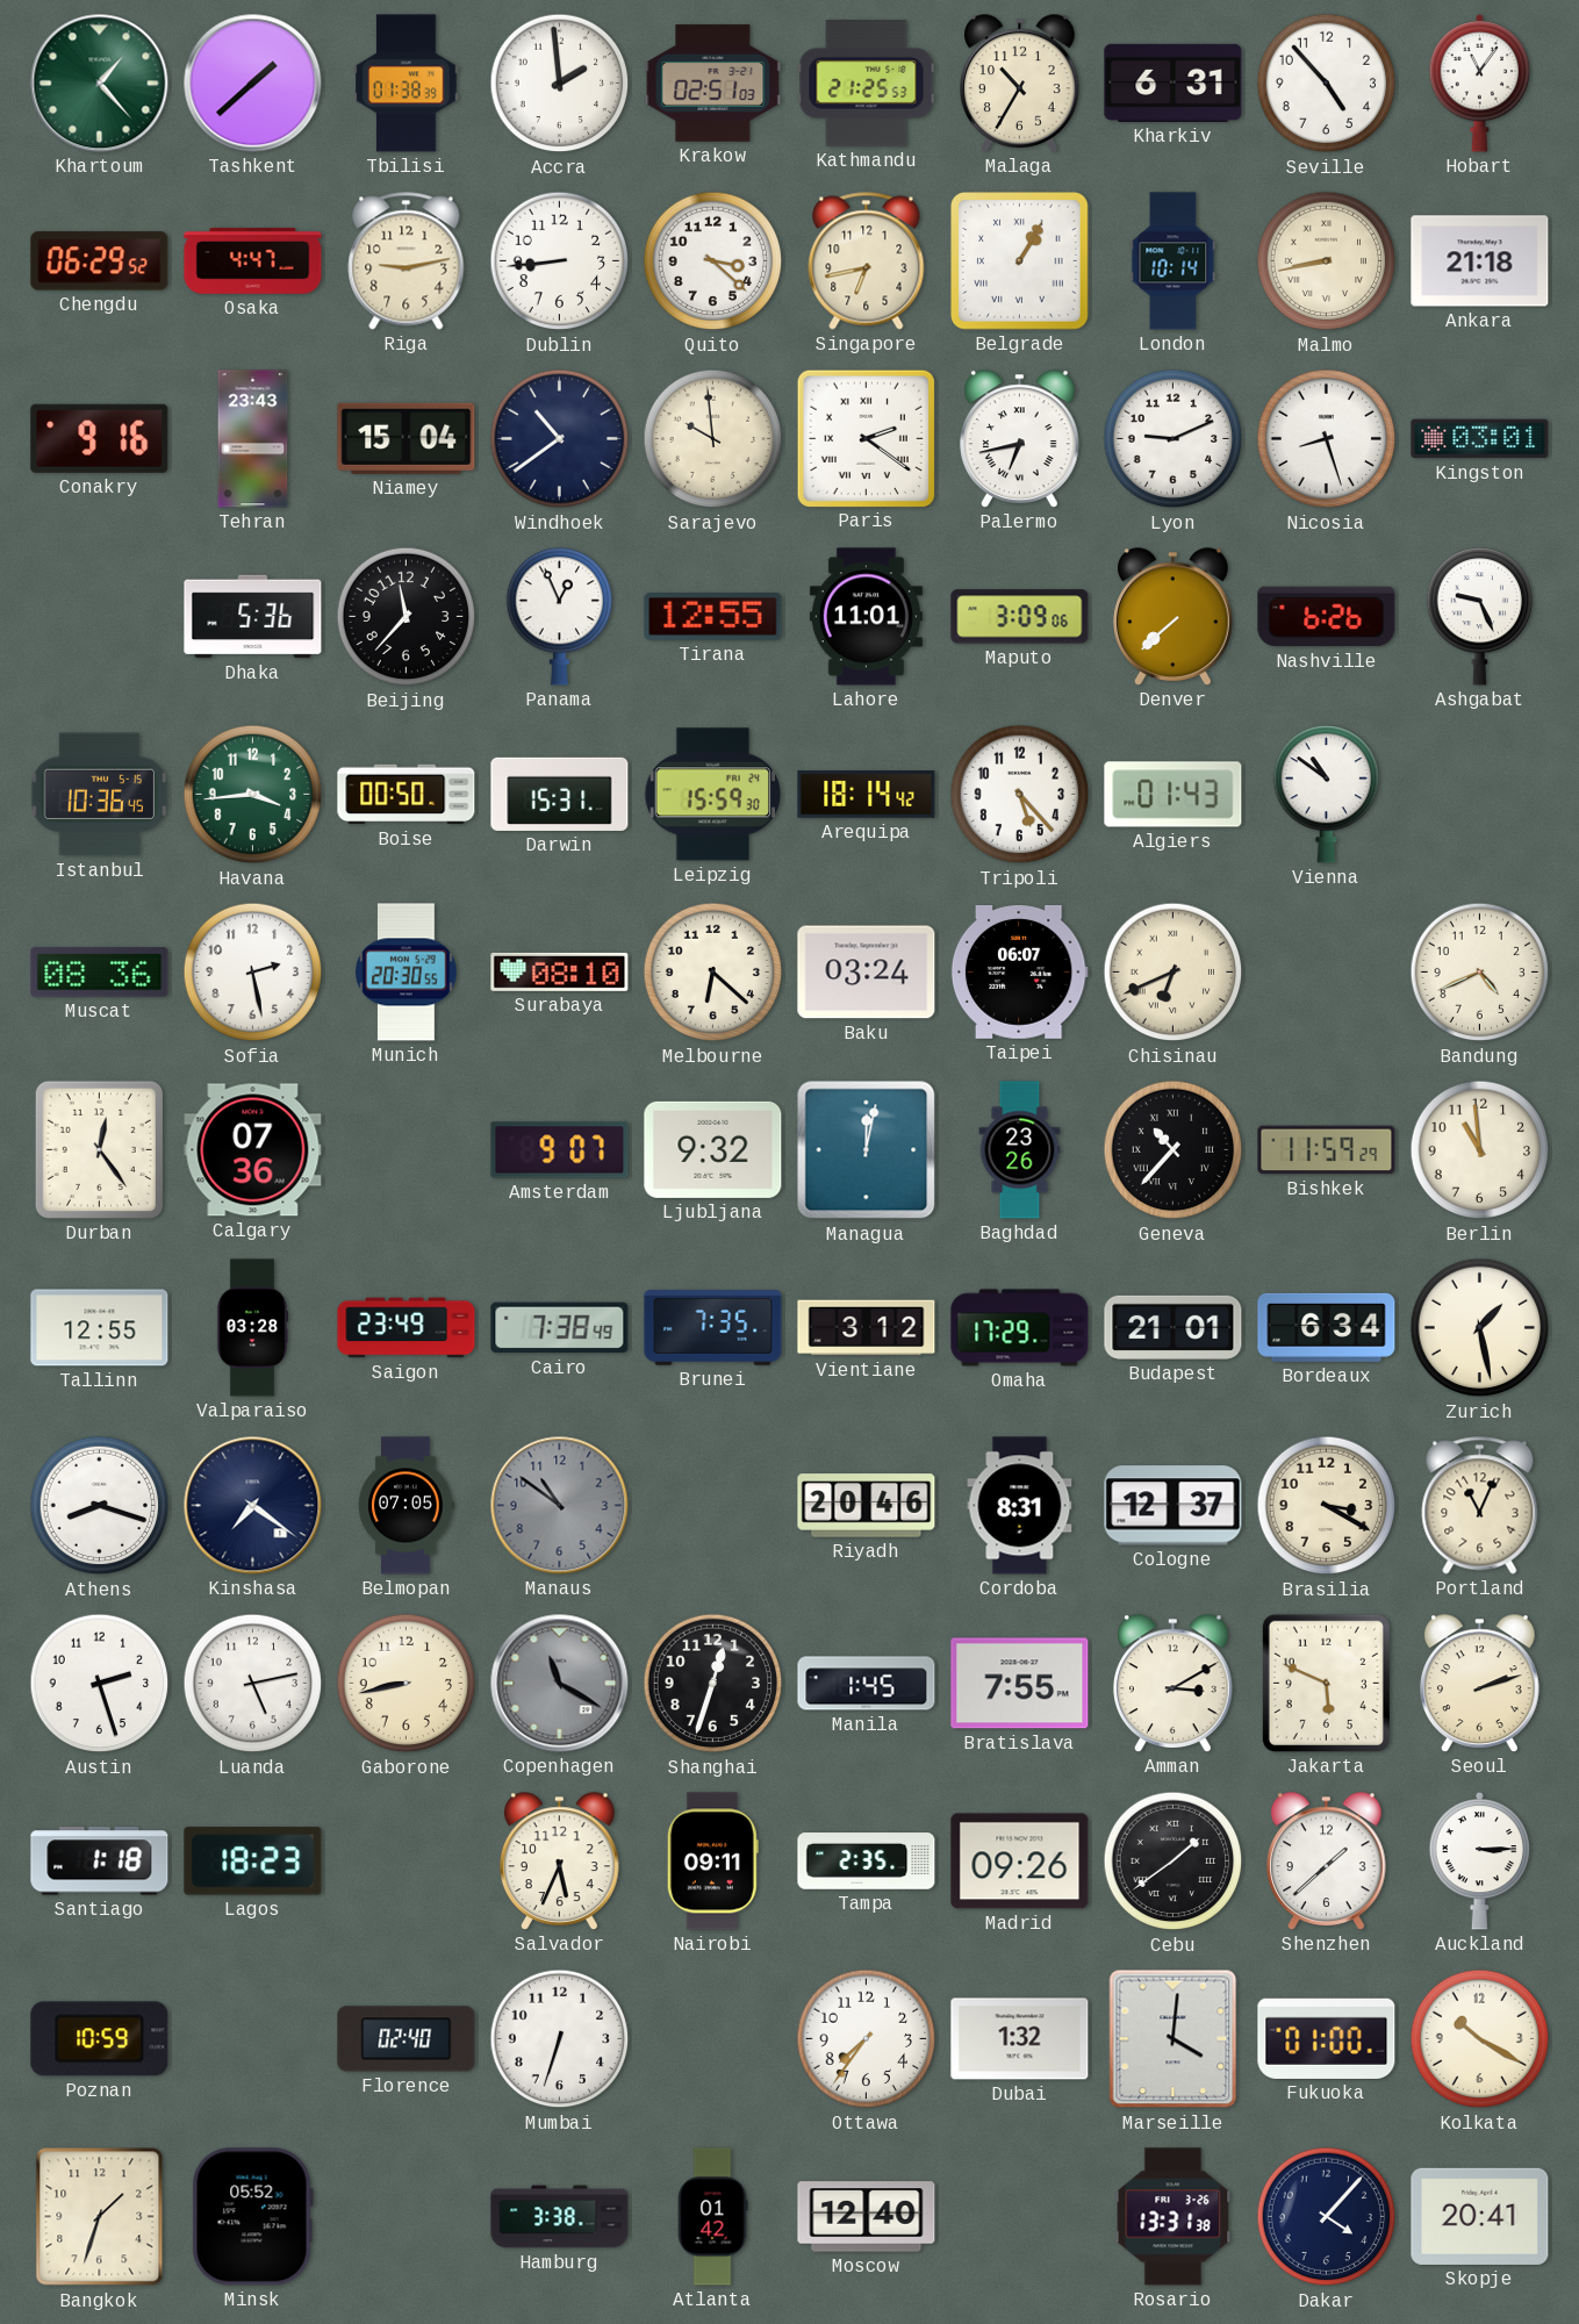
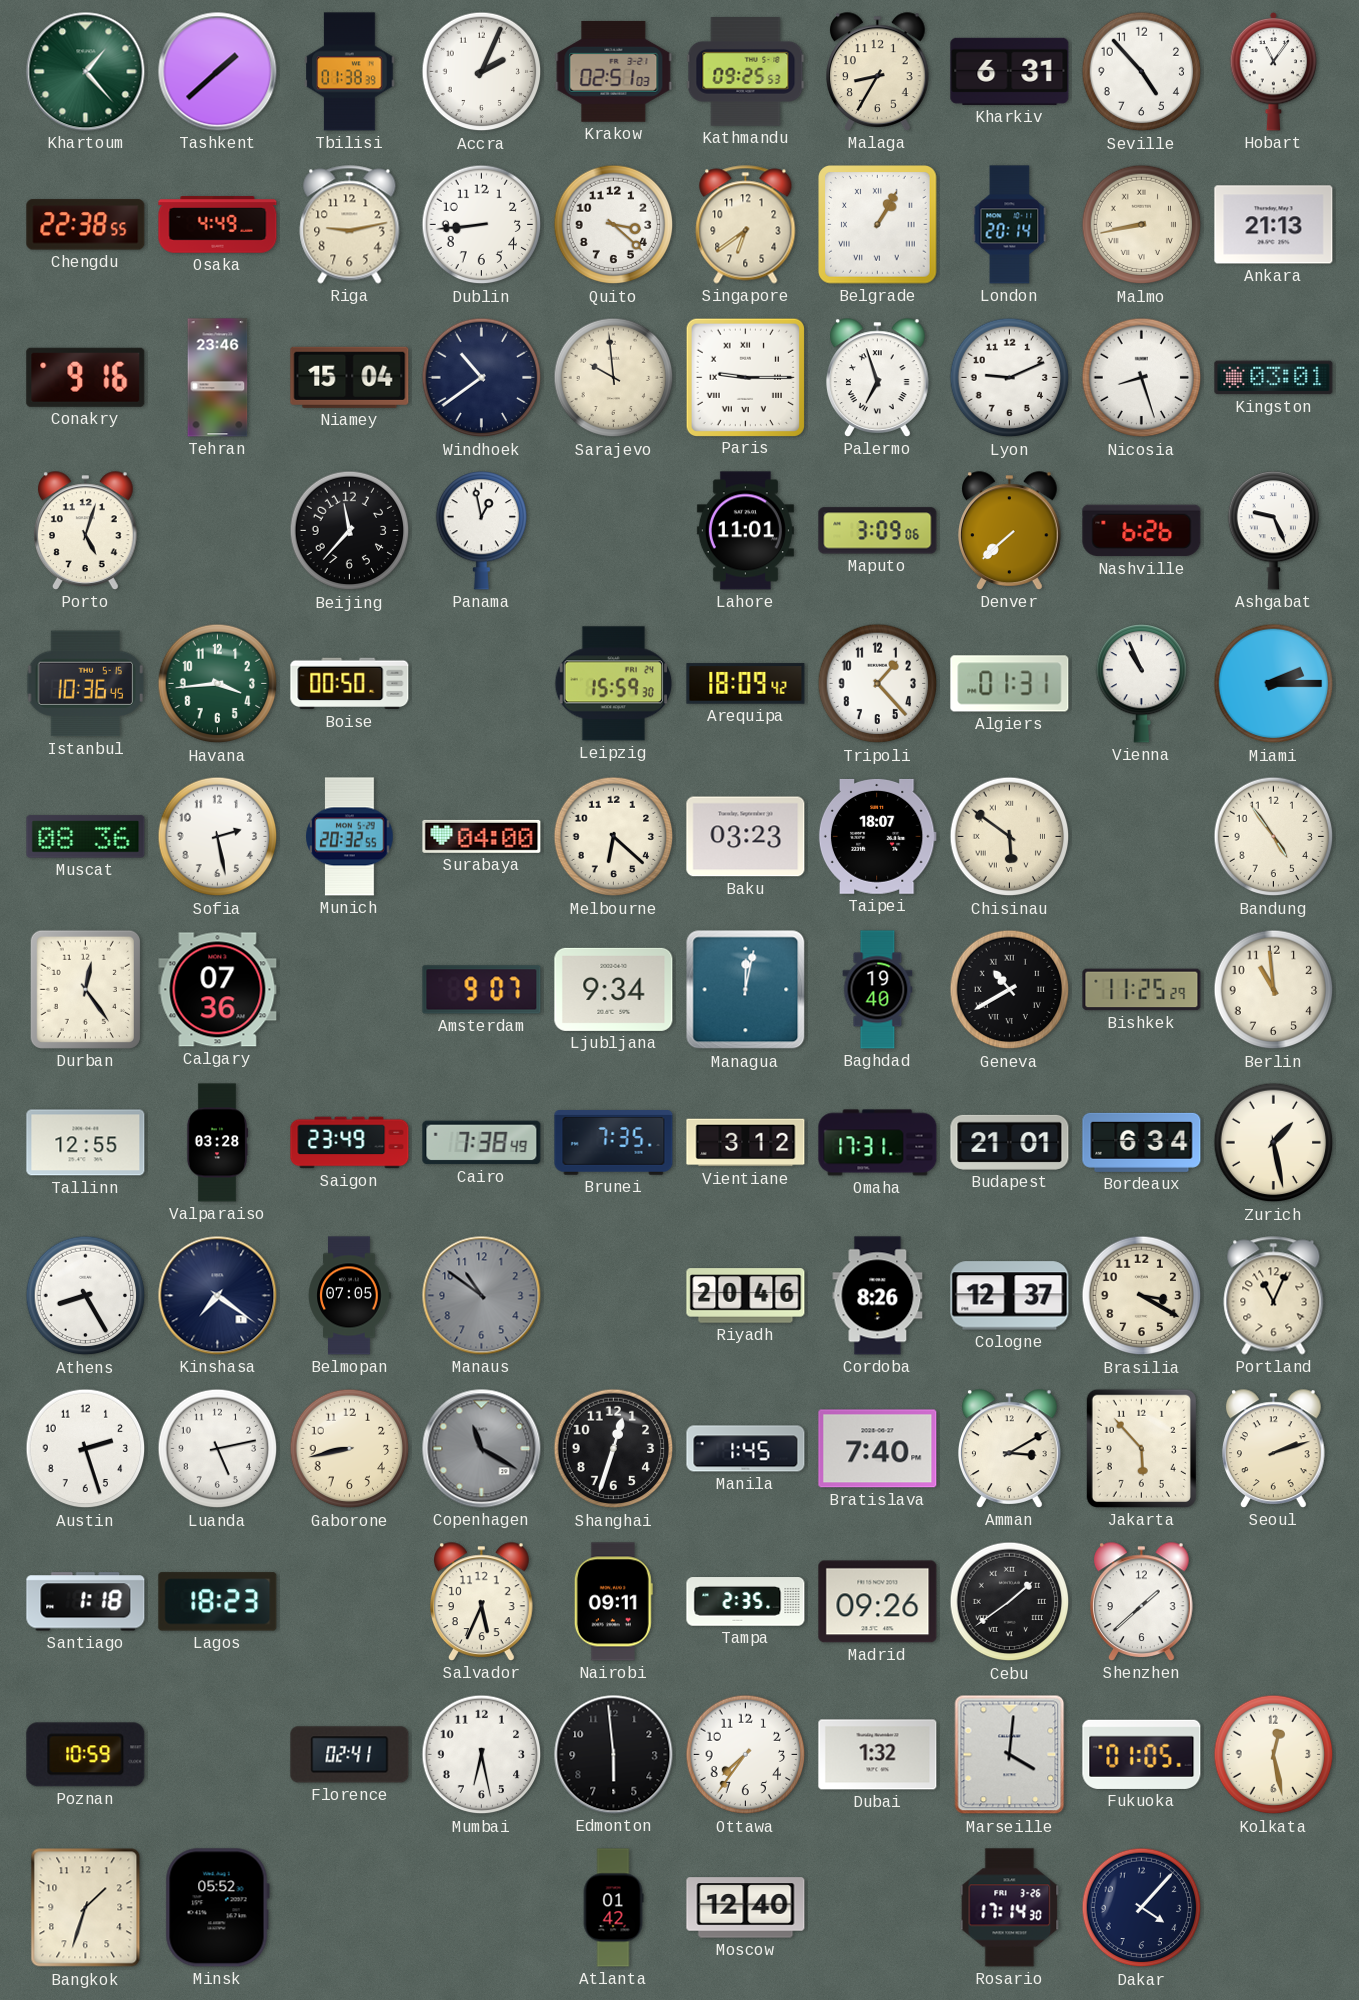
Accra: 1:59 -> 2:04 (482, 72)
Kathmandu: 21:25 -> 09:25 (746, 72)
Malaga: 10:35 -> 8:35 (878, 72)
Chengdu: 06:29 -> 22:38 (86, 225)
Osaka: 4:47 -> 4:49 (218, 225)
Singapore: 6:43 -> 6:39 (746, 225)
London: 10:14 -> 20:14 (1010, 225)
Ankara: 21:18 -> 21:13 (1274, 225)
Tehran: 23:43 -> 23:46 (218, 378)
Paris: 2:21 -> 9:15 (745, 377)
Palermo: 6:43 -> 6:57 (878, 378)
Porto: none -> 5:03 (86, 531)
Dhaka: 5:36 -> none (253, 617)
Panama: 12:56 -> 12:58 (482, 531)
Tirana: 12:55 -> none (713, 617)
Darwin: 15:31 -> none (560, 794)
Arequipa: 18:14 -> 18:09 (746, 684)
Tripoli: 5:23 -> 1:23 (878, 684)
Algiers: 01:43 -> 01:31 (1010, 684)
Vienna: 10:51 -> 10:56 (1142, 684)
Miami: none -> 2:15 (1274, 684)
Munich: 20:30 -> 20:32 (350, 837)
Surabaya: 08:10 -> 04:00 (482, 836)
Baku: 03:24 -> 03:23 (746, 837)
Taipei: 06:07 -> 18:07 (877, 836)
Chisinau: 6:41 -> 5:51 (1010, 837)
Bandung: 4:41 -> 4:54 (1274, 837)
Ljubljana: 9:32 -> 9:34 (614, 989)
Baghdad: 23:26 -> 19:40 (878, 990)
Geneva: 10:37 -> 10:40 (1010, 990)
Bishkek: 11:59 -> 11:25 (1142, 990)
Omaha: 17:29 -> 17:31 (878, 1143)
Athens: 8:18 -> 8:25 (86, 1296)
Cordoba: 8:31 -> 8:26 (878, 1296)
Bratislava: 7:55 -> 7:40 (878, 1449)
Jakarta: 5:49 -> 5:53 (1141, 1448)
Auckland: 3:15 -> none (1480, 1860)
Florence: 02:40 -> 02:41 (350, 1755)
Mumbai: 6:33 -> 6:28 (482, 1755)
Edmonton: none -> 5:59 (614, 1755)
Fukuoka: 01:00 -> 01:05 (1142, 1754)
Kolkata: 10:20 -> 12:28 (1274, 1755)
Hamburg: 3:38 -> none (560, 2217)
Rosario: 13:31 -> 17:14 (1010, 1908)
Skopje: 20:41 -> none (1480, 2216)
